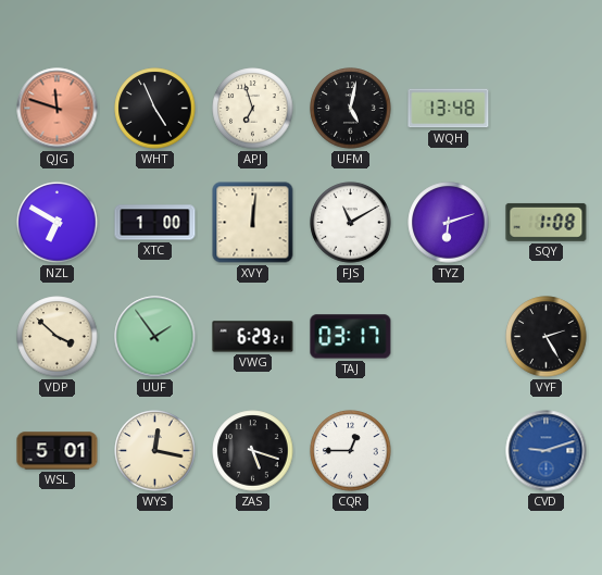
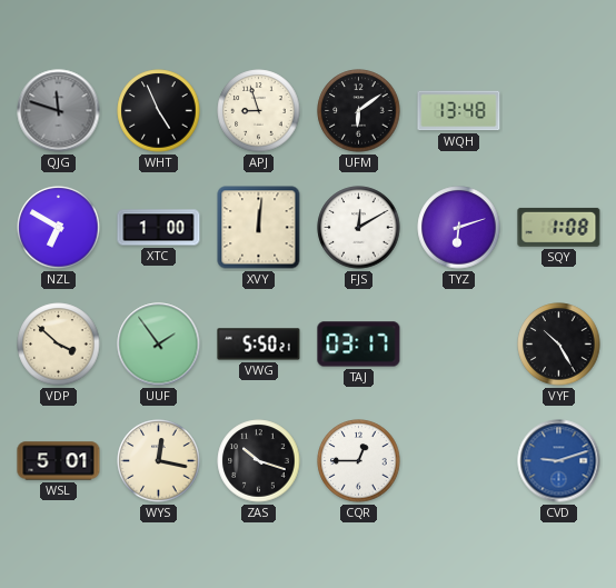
QJG dial: salmon -> grey (59, 111)
APJ: 6:57 -> 8:57 (259, 111)
UFM: 5:02 -> 6:09 (359, 111)
FJS: 11:10 -> 12:10 (359, 228)
VWG: 6:29 -> 5:50 (259, 345)
VYF: 2:25 -> 10:25 (559, 345)
ZAS: 5:18 -> 10:18 (259, 461)
